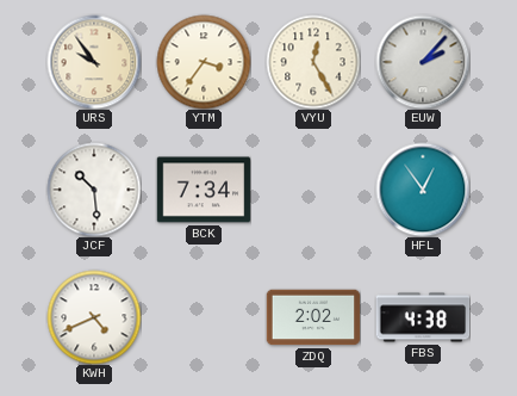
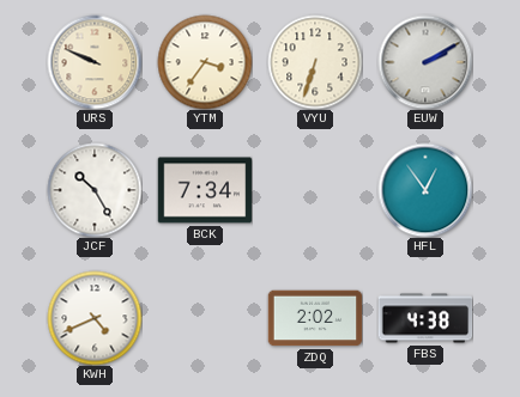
URS: 9:54 -> 9:49 (95, 62)
VYU: 12:25 -> 6:33 (315, 62)
EUW: 2:07 -> 2:10 (425, 62)
JCF: 10:29 -> 10:25 (95, 190)
